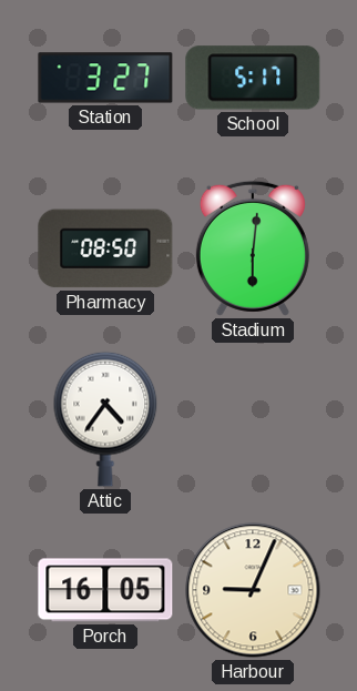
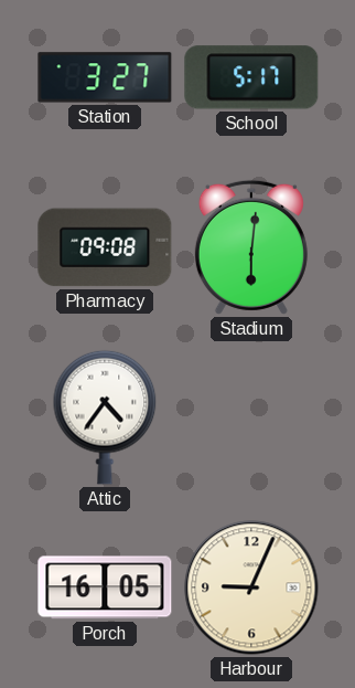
Pharmacy: 08:50 -> 09:08 (105, 247)
